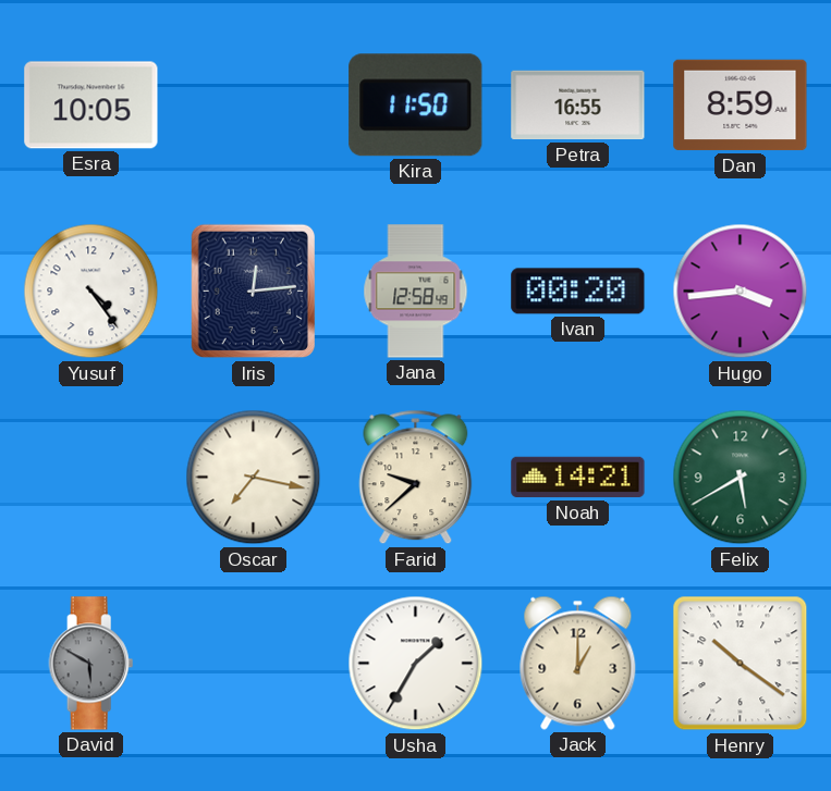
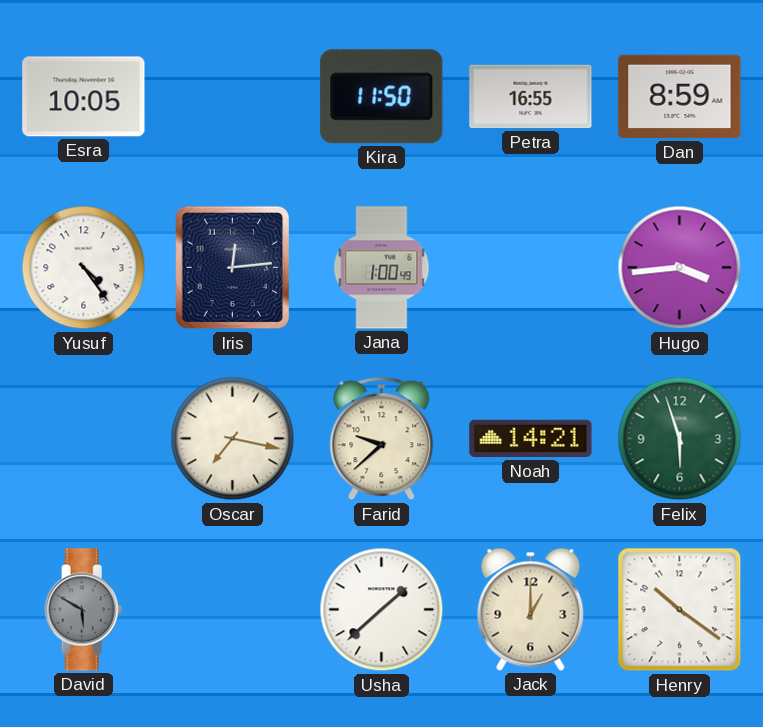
Jana: 12:58 -> 1:00 (382, 268)
Ivan: 00:20 -> none (578, 292)
Felix: 5:40 -> 5:57 (680, 439)
Usha: 1:35 -> 1:38 (382, 610)
